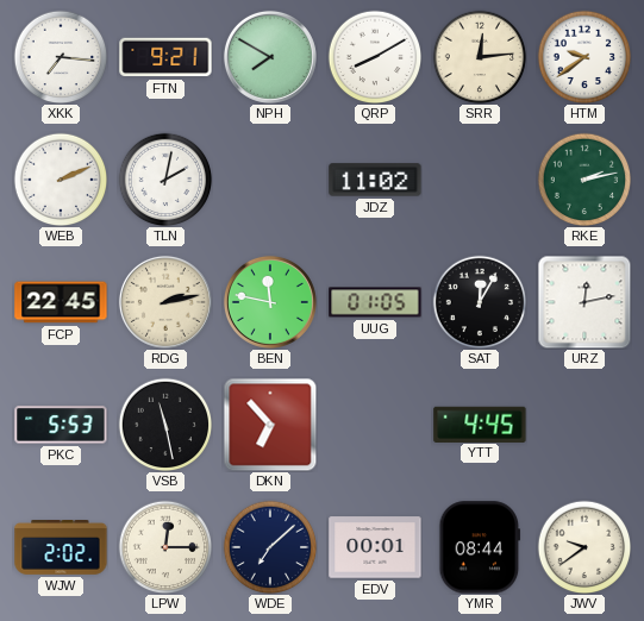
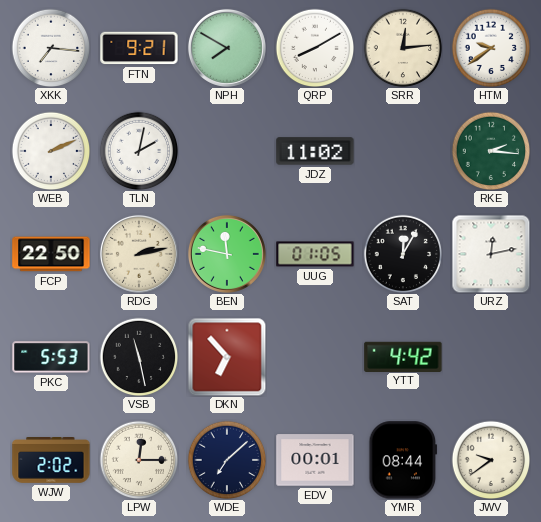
RKE: 2:13 -> 2:16 (491, 151)
FCP: 22:45 -> 22:50 (51, 254)
YTT: 4:45 -> 4:42 (403, 356)
